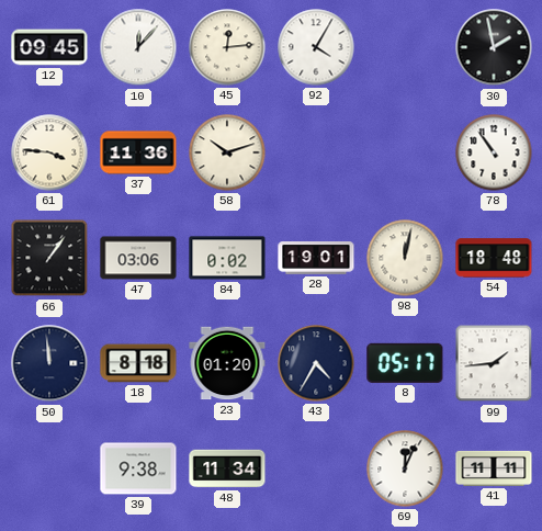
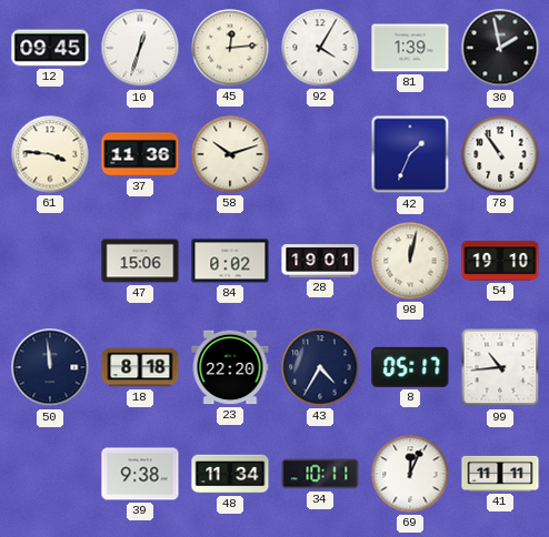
10: 12:07 -> 12:33 (140, 48)
81: none -> 1:39 (410, 48)
42: none -> 1:34 (410, 154)
66: 1:06 -> none (49, 258)
47: 03:06 -> 15:06 (140, 261)
54: 18:48 -> 19:10 (500, 261)
23: 01:20 -> 22:20 (230, 367)
99: 1:44 -> 10:44 (500, 367)
34: none -> 10:11 (320, 474)
